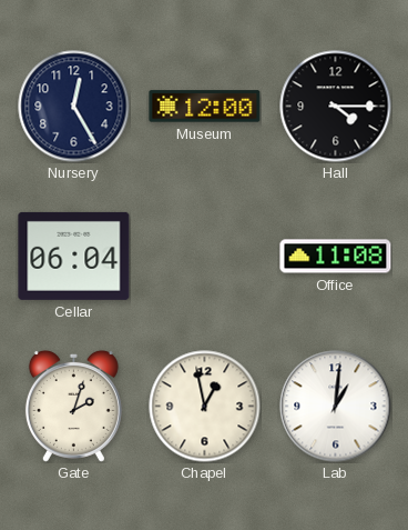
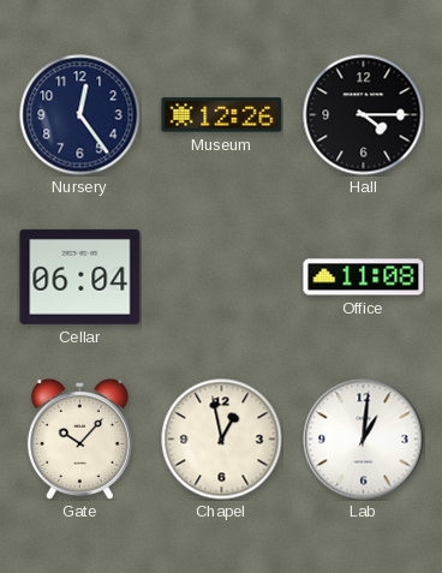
Nursery: 12:25 -> 12:24 (80, 115)
Museum: 12:00 -> 12:26 (222, 115)
Gate: 2:03 -> 10:07 (79, 438)
